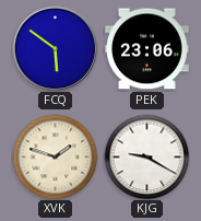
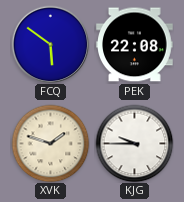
PEK: 23:06 -> 22:08 (135, 45)
KJG: 9:20 -> 9:45 (134, 143)
